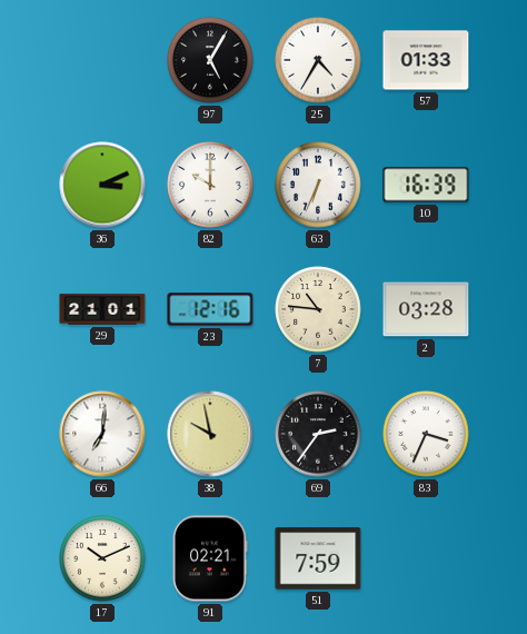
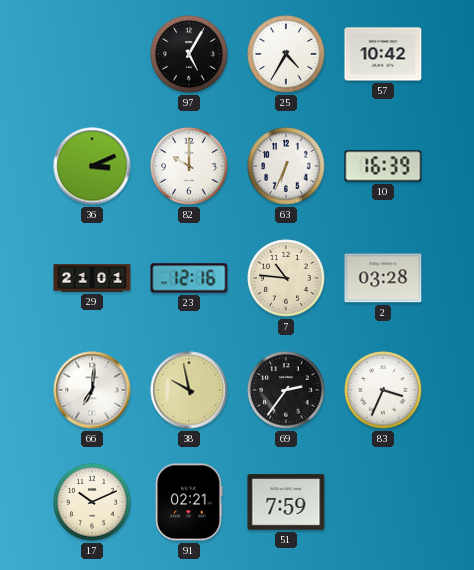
57: 01:33 -> 10:42 (383, 54)
